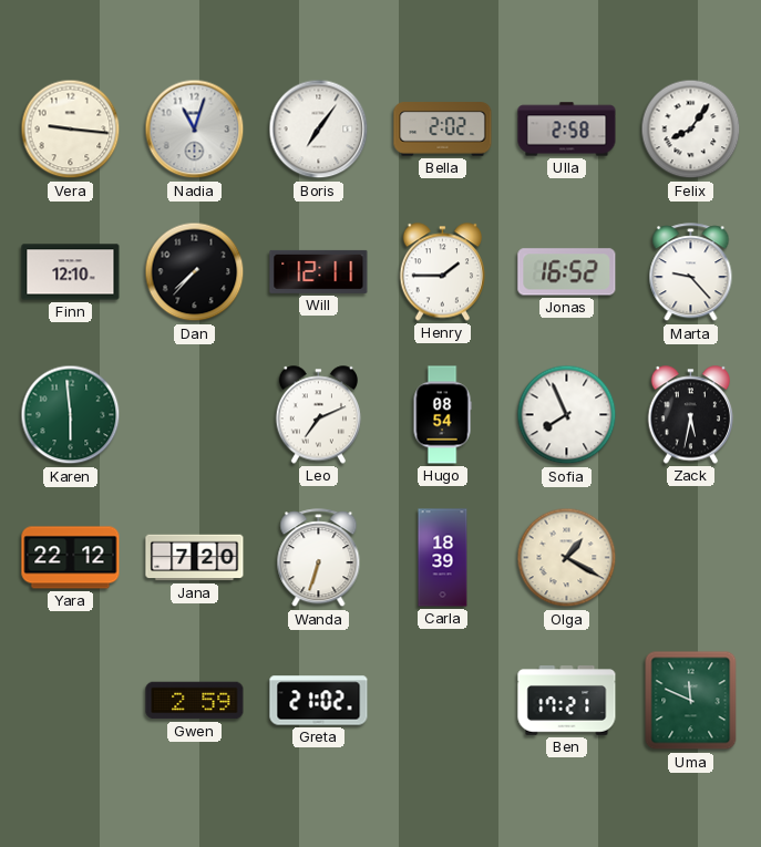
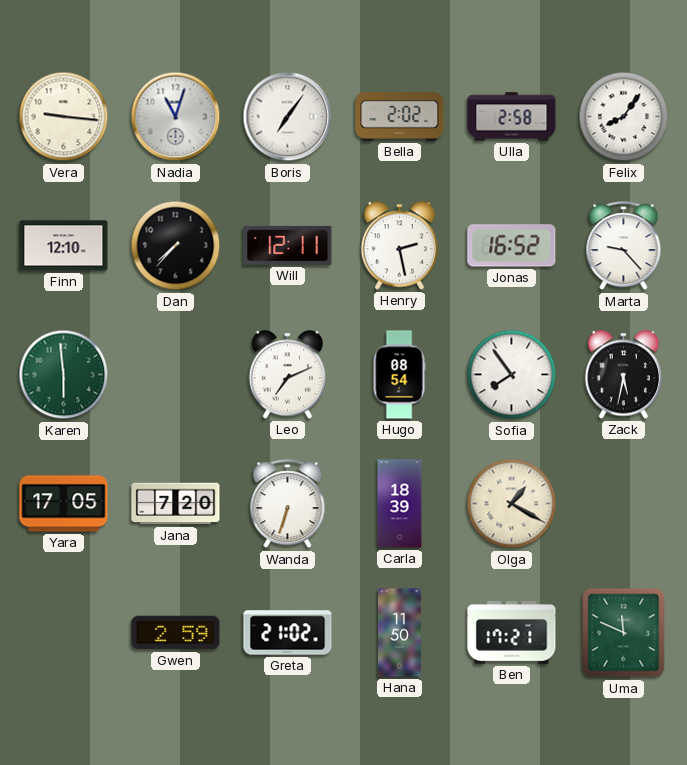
Henry: 1:45 -> 2:28 (400, 246)
Sofia: 7:56 -> 7:54 (512, 375)
Yara: 22:12 -> 17:05 (64, 504)
Hana: none -> 11:50 (400, 633)
